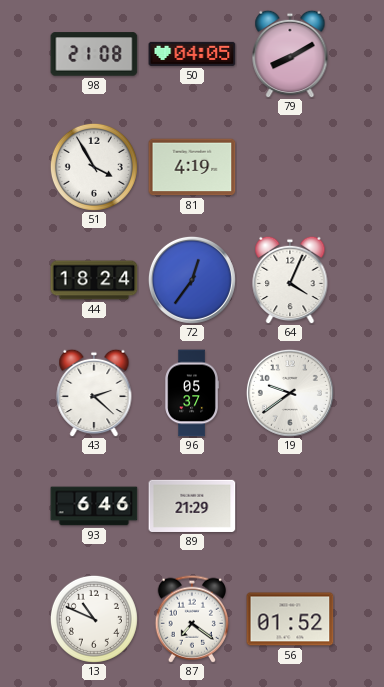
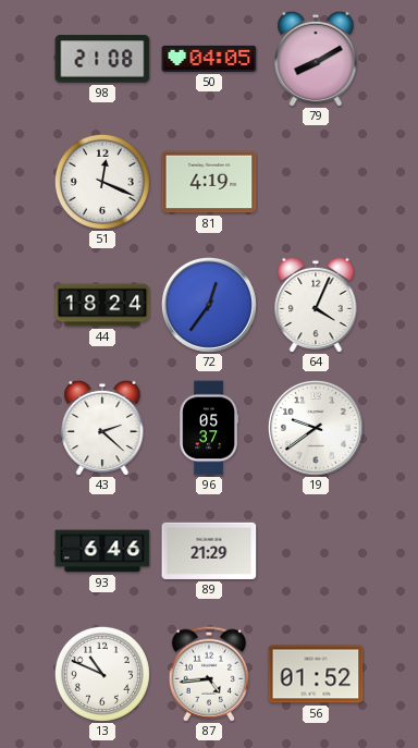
51: 3:55 -> 12:19 (102, 182)
87: 7:21 -> 4:44 (208, 674)
